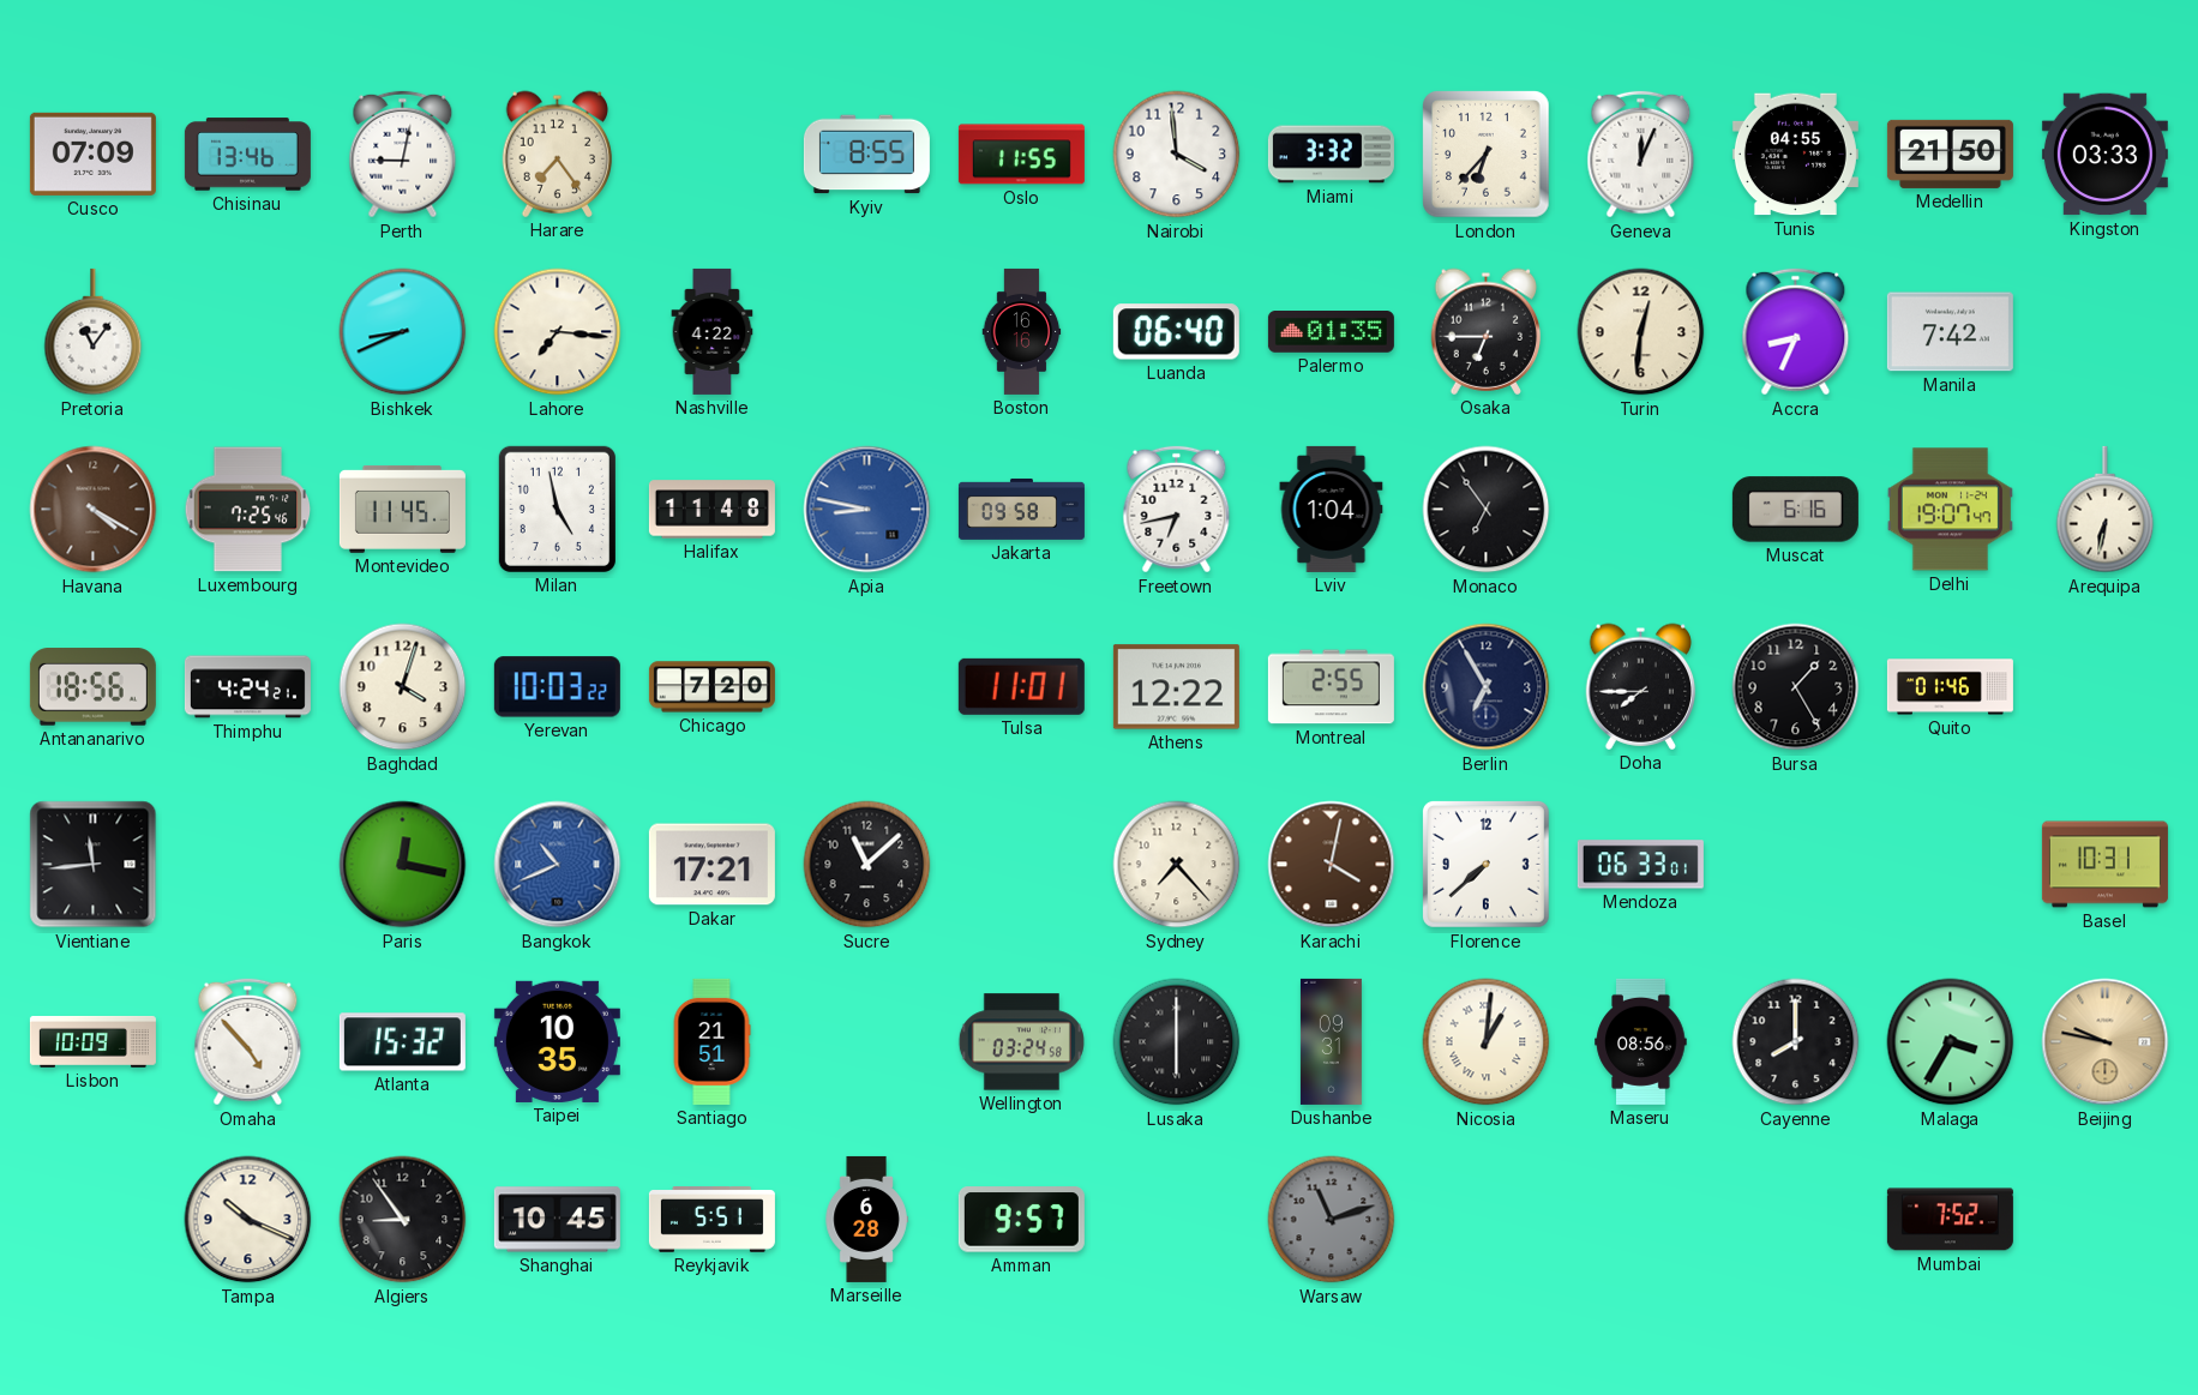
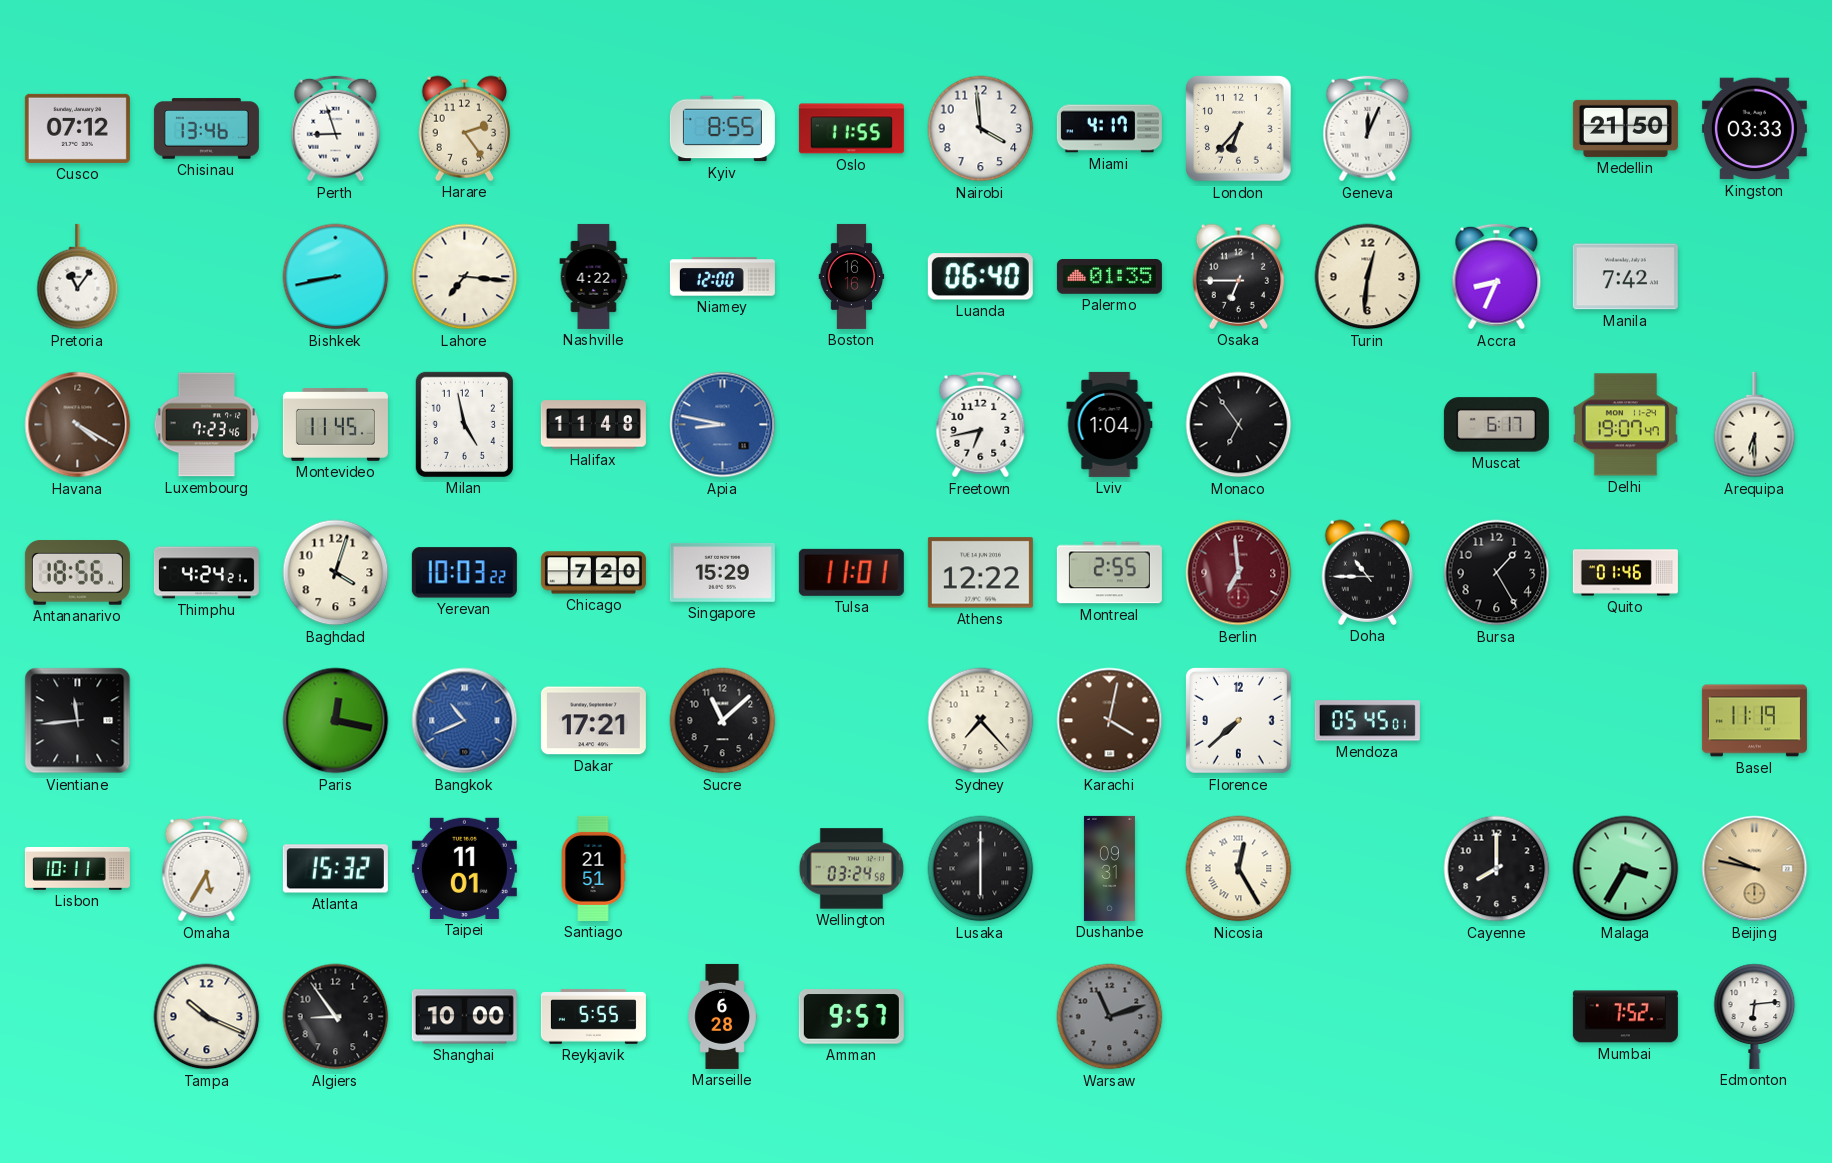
Cusco: 07:09 -> 07:12 (77, 128)
Perth: 9:02 -> 8:57 (336, 129)
Harare: 7:24 -> 2:24 (465, 128)
Miami: 3:32 -> 4:17 (1109, 129)
Tunis: 04:55 -> none (1795, 155)
Bishkek: 8:41 -> 8:43 (336, 277)
Niamey: none -> 12:00 (722, 277)
Luxembourg: 7:25 -> 7:23 (207, 425)
Jakarta: 09:58 -> none (1021, 509)
Muscat: 6:16 -> 6:17 (1496, 425)
Arequipa: 6:32 -> 6:30 (1755, 425)
Singapore: none -> 15:29 (722, 572)
Berlin: 6:55 -> 6:59 (1239, 573)
Berlin dial: navy -> burgundy (1239, 573)
Doha: 7:45 -> 10:45 (1368, 572)
Mendoza: 06:33 -> 05:45 (1367, 721)
Basel: 10:31 -> 11:19 (1754, 721)
Lisbon: 10:09 -> 10:11 (77, 868)
Omaha: 4:53 -> 5:35 (207, 869)
Taipei: 10:35 -> 11:01 (464, 868)
Nicosia: 1:01 -> 12:25 (1239, 869)
Maseru: 08:56 -> none (1641, 1041)
Shanghai: 10:45 -> 10:00 (464, 1017)
Reykjavik: 5:51 -> 5:55 (593, 1017)
Edmonton: none -> 6:14 (1755, 1016)
